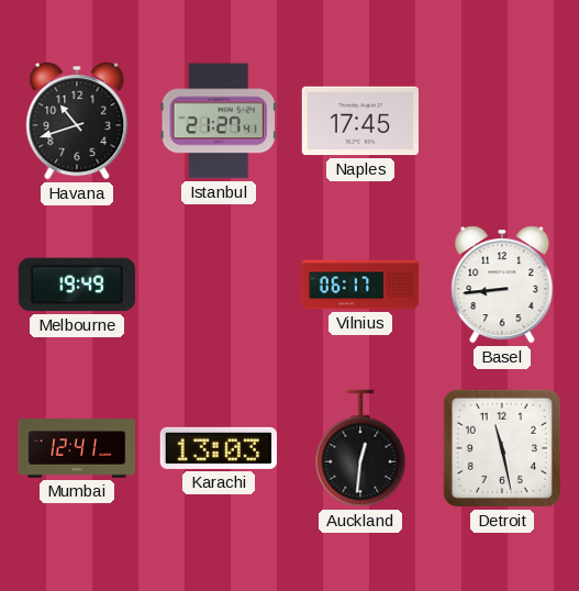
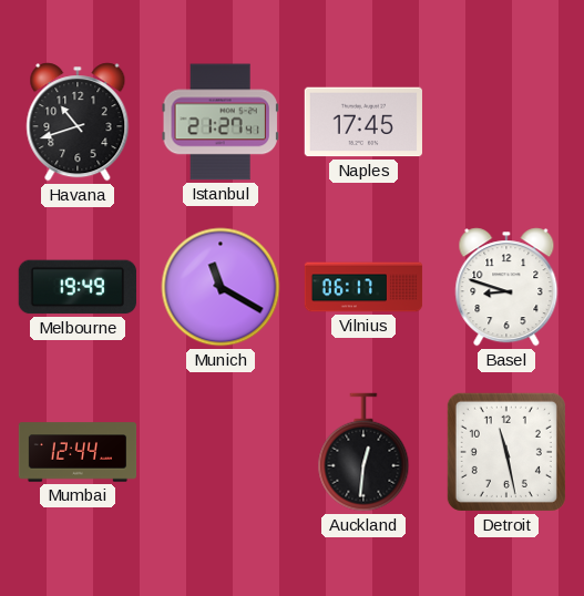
Munich: none -> 11:20 (221, 287)
Basel: 8:44 -> 8:48 (506, 287)
Mumbai: 12:41 -> 12:44 (78, 452)
Karachi: 13:03 -> none (219, 448)
